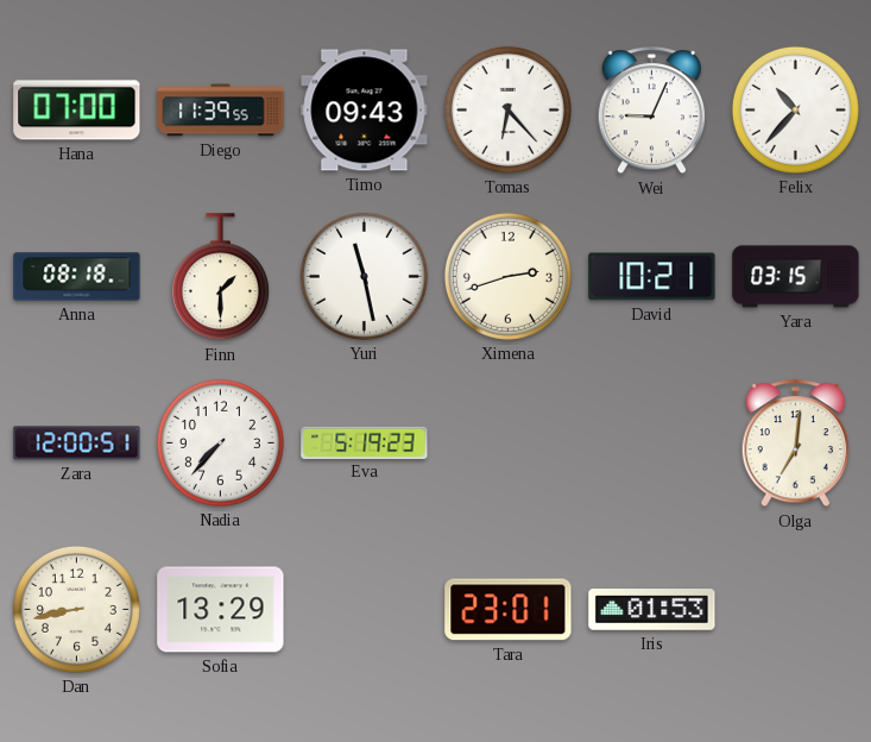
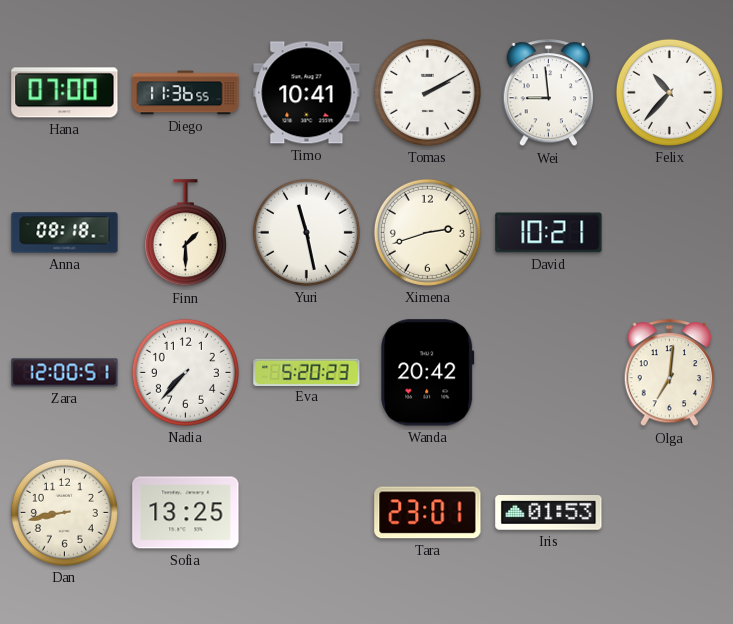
Diego: 11:39 -> 11:36 (186, 93)
Timo: 09:43 -> 10:41 (307, 93)
Tomas: 6:23 -> 2:10 (427, 92)
Wei: 9:04 -> 8:59 (549, 93)
Yara: 03:15 -> none (796, 277)
Eva: 5:19 -> 5:20 (307, 372)
Wanda: none -> 20:42 (428, 373)
Sofia: 13:29 -> 13:25 (186, 513)
